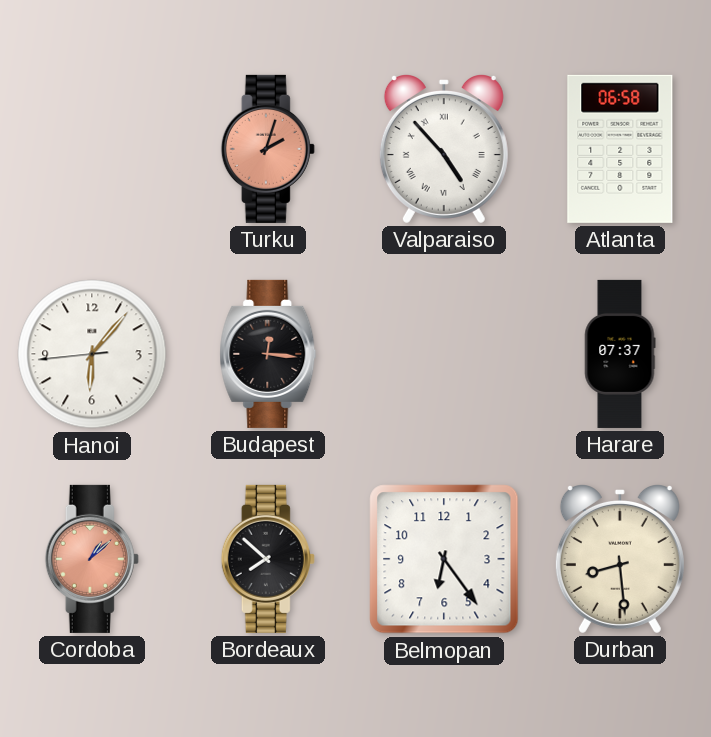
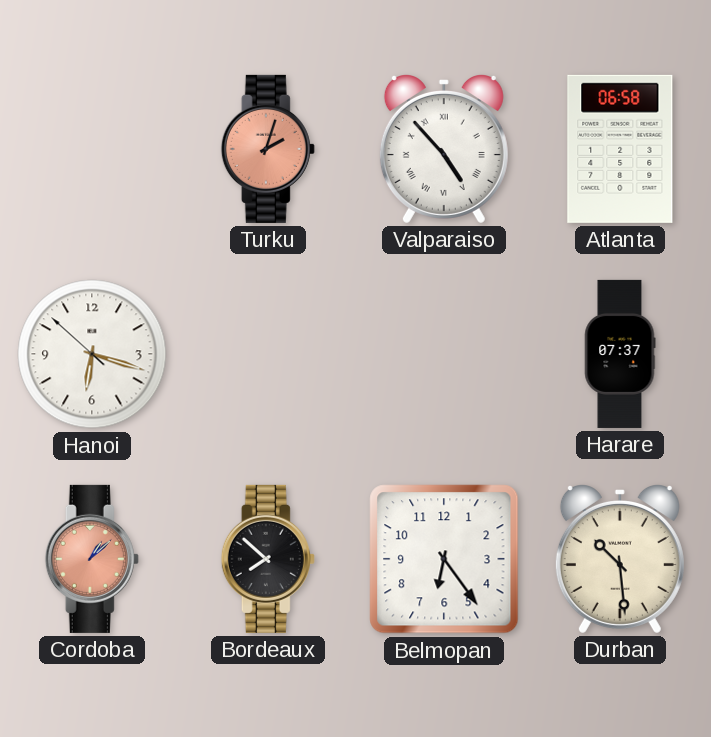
Hanoi: 6:06 -> 6:17 (92, 354)
Budapest: 12:16 -> none (268, 354)
Durban: 8:29 -> 10:29 (620, 559)
